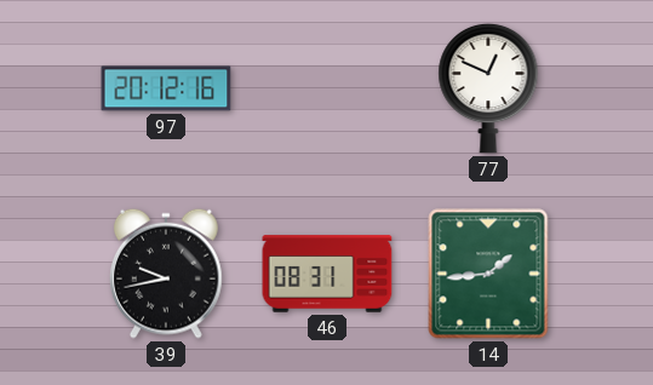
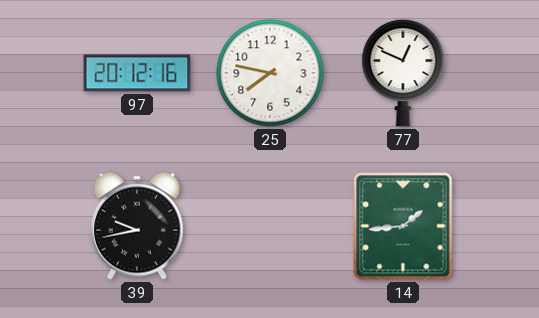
25: none -> 7:47 (270, 73)
46: 08:31 -> none (327, 274)
